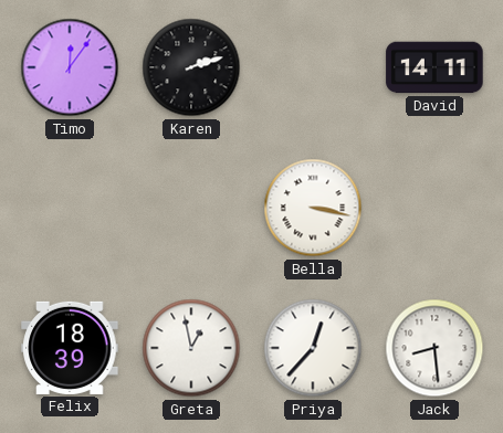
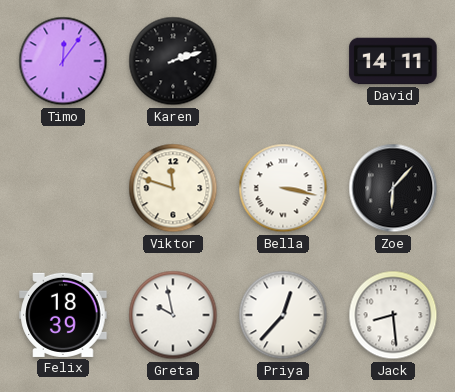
Viktor: none -> 11:48 (173, 188)
Zoe: none -> 6:07 (393, 188)
Greta: 12:58 -> 9:58 (173, 315)
